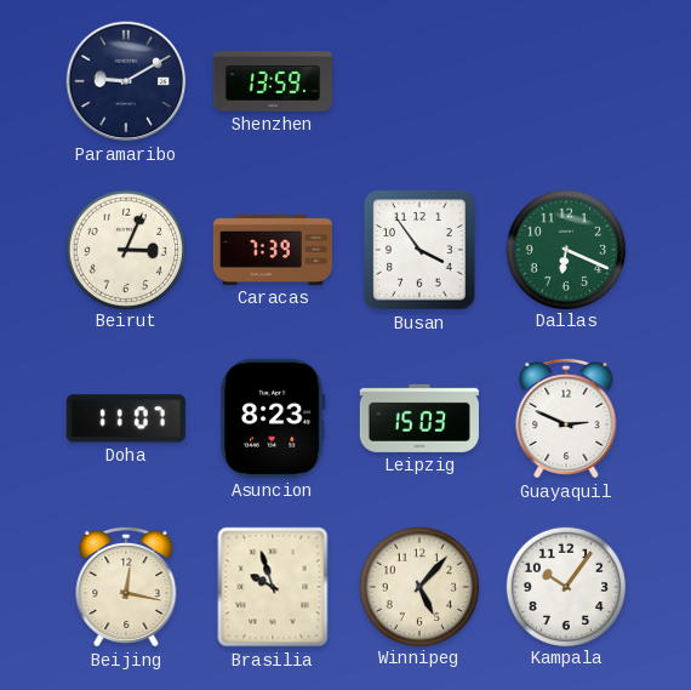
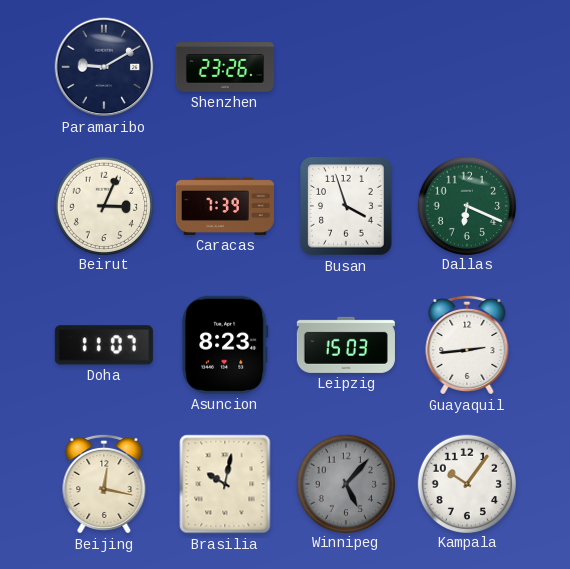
Shenzhen: 13:59 -> 23:26 (225, 67)
Busan: 3:54 -> 3:57 (346, 206)
Guayaquil: 2:49 -> 2:44 (467, 345)
Brasilia: 9:57 -> 10:02 (225, 484)
Winnipeg dial: cream -> grey (345, 483)
